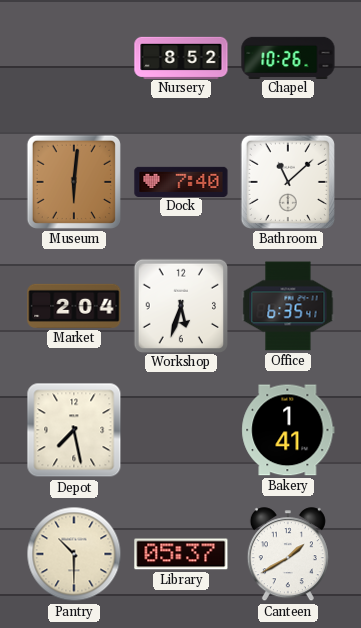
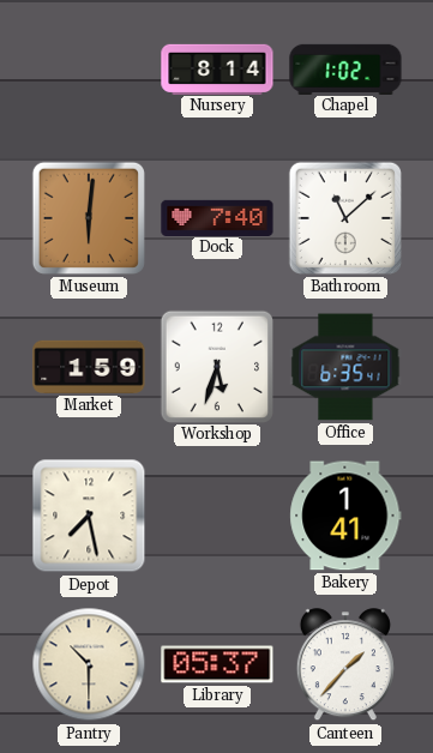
Nursery: 8:52 -> 8:14 (217, 68)
Chapel: 10:26 -> 1:02 (345, 68)
Market: 2:04 -> 1:59 (89, 367)
Canteen: 1:40 -> 1:37 (345, 665)
